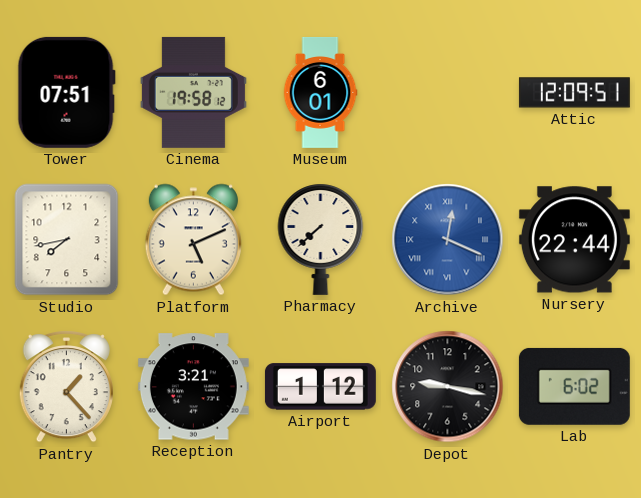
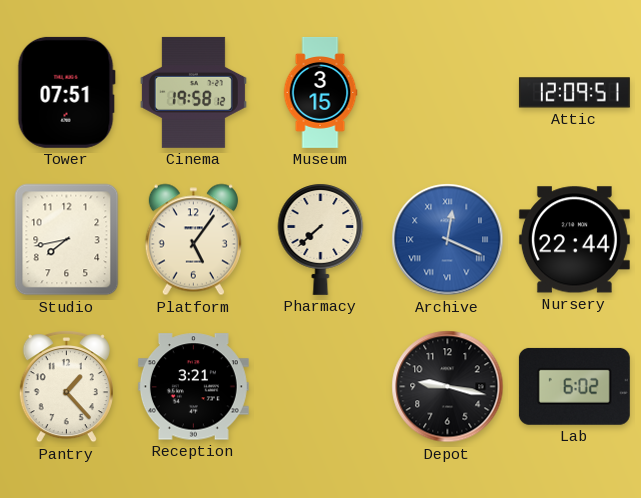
Museum: 6:01 -> 3:15 (320, 92)
Platform: 5:11 -> 5:06 (193, 240)
Airport: 1:12 -> none (320, 387)
